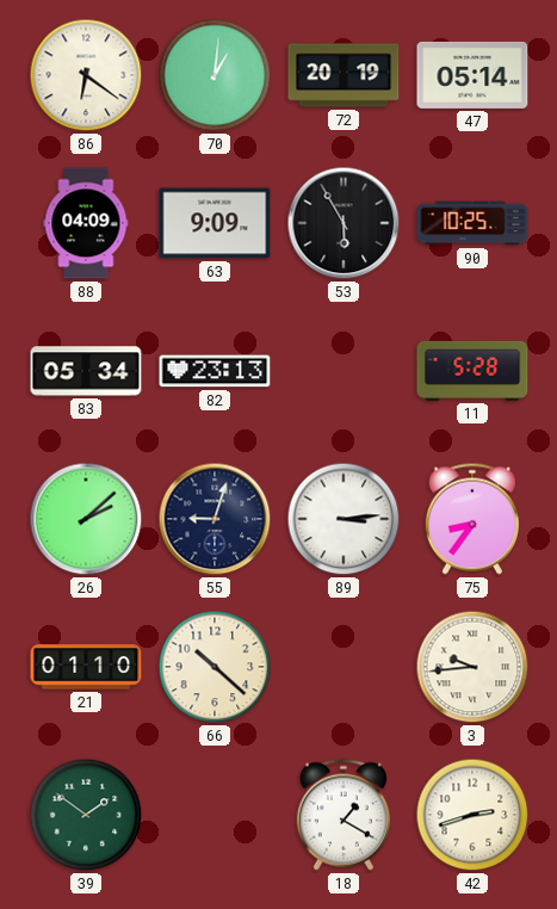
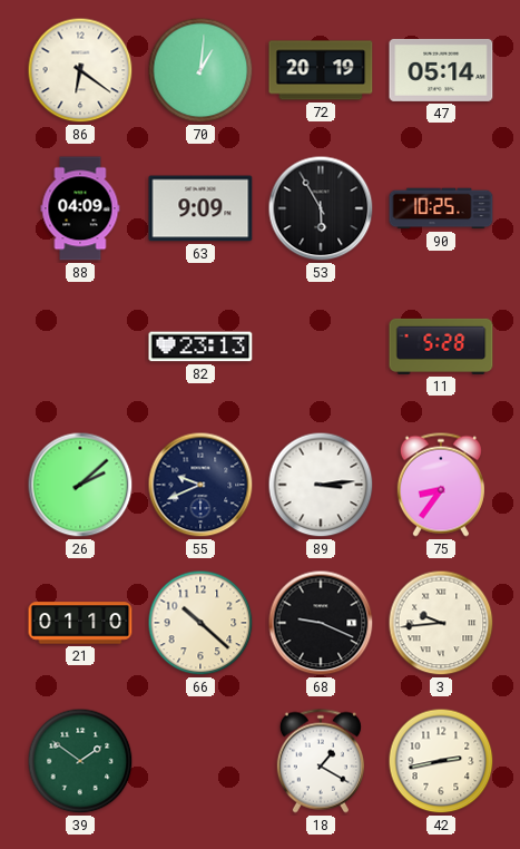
83: 05:34 -> none (86, 371)
55: 9:03 -> 9:41 (200, 485)
68: none -> 9:19 (321, 623)
42: 2:42 -> 2:43 (441, 761)
